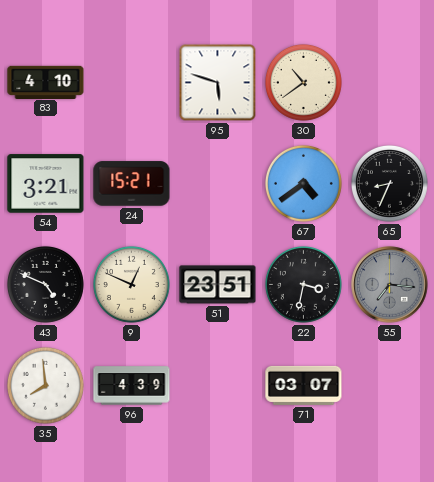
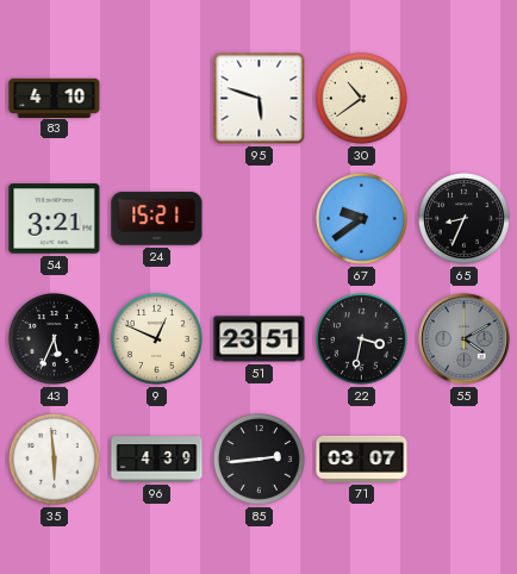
67: 4:39 -> 9:39 (361, 218)
43: 4:49 -> 5:34 (54, 338)
55: 7:16 -> 4:10 (465, 339)
35: 7:59 -> 5:59 (54, 458)
85: none -> 2:44 (258, 458)
